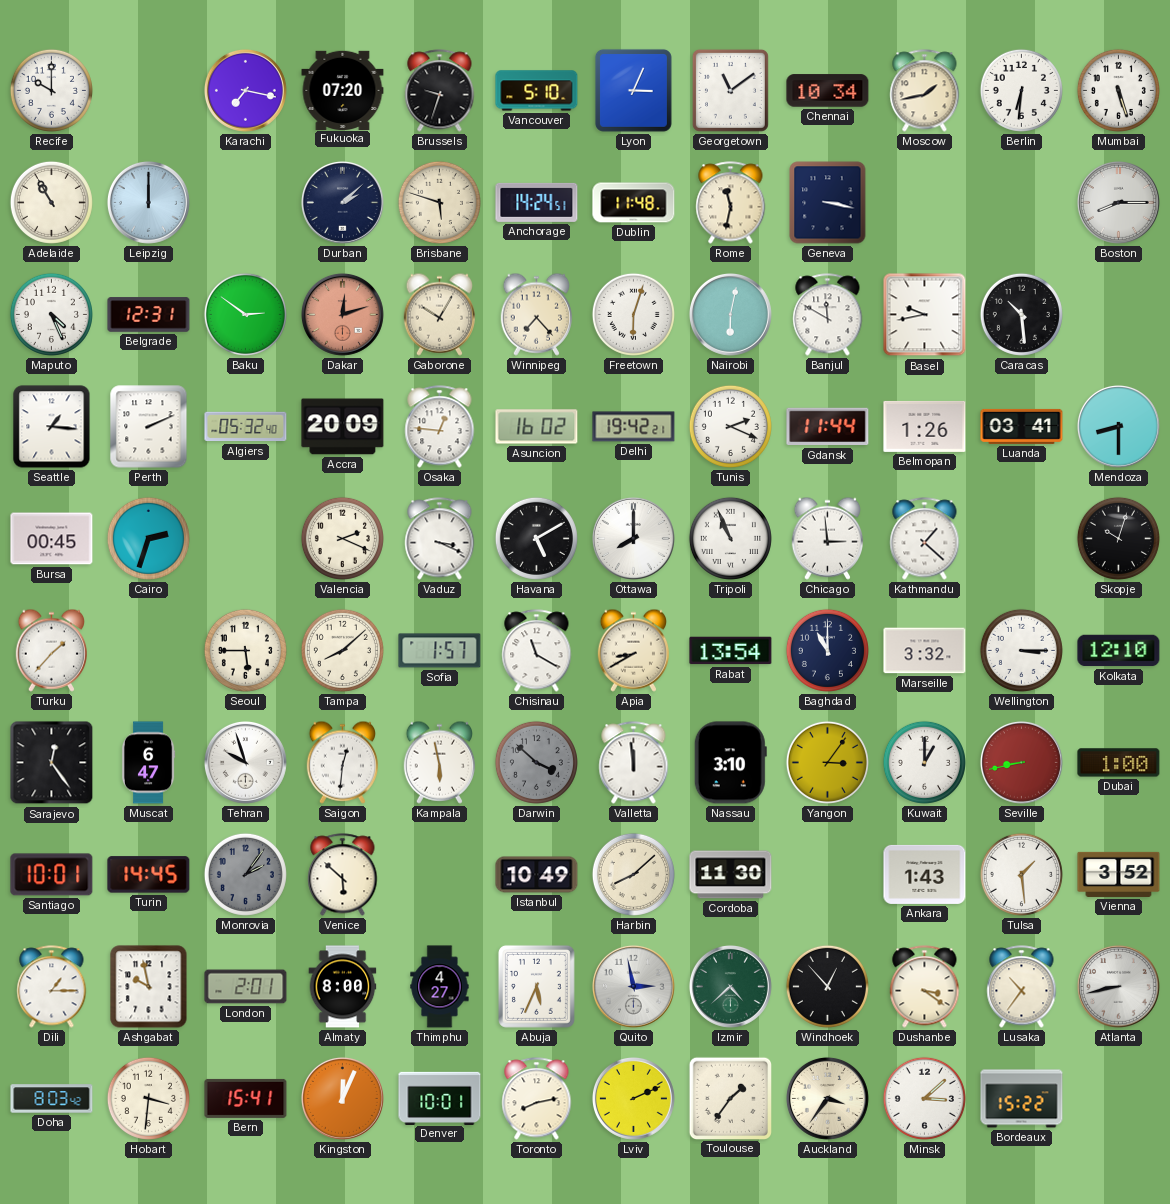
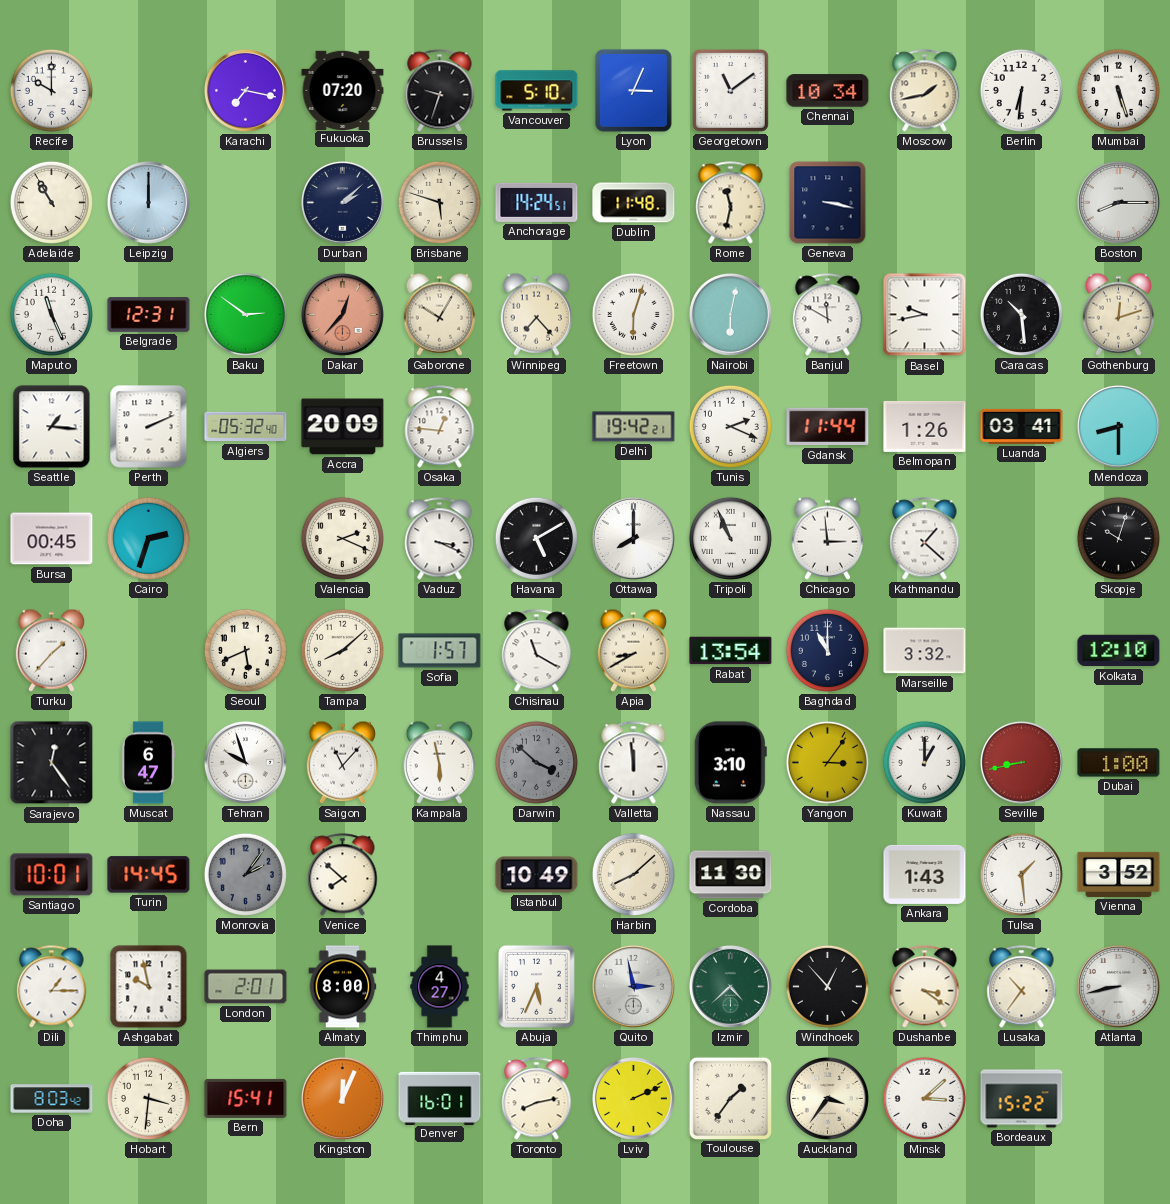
Maputo: 4:26 -> 11:26 (51, 314)
Dakar: 12:12 -> 12:37 (342, 314)
Gothenburg: none -> 12:12 (1118, 314)
Asuncion: 16:02 -> none (537, 427)
Seoul: 5:45 -> 5:41 (245, 650)
Wellington: 3:15 -> none (1021, 650)
Saigon: 12:31 -> 11:07 (342, 762)
Venice: 5:52 -> 7:52 (343, 875)
Denver: 10:01 -> 16:01 (440, 1098)
